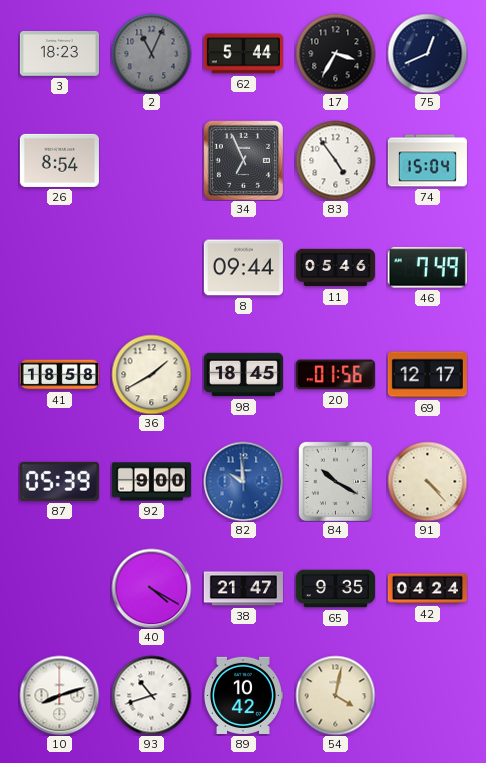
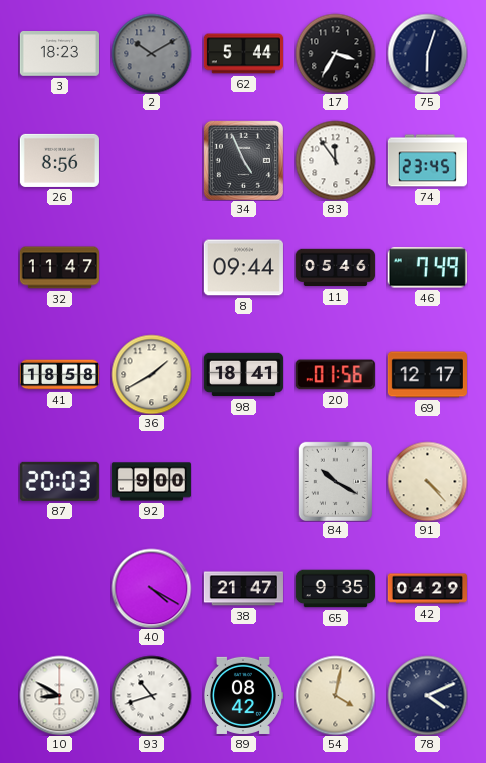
2: 11:04 -> 10:10 (151, 53)
75: 12:41 -> 6:03 (427, 53)
26: 8:54 -> 8:56 (59, 160)
34: 6:56 -> 4:56 (243, 160)
83: 4:54 -> 11:54 (335, 160)
74: 15:04 -> 23:45 (427, 161)
32: none -> 11:47 (59, 268)
98: 18:45 -> 18:41 (243, 375)
87: 05:39 -> 20:03 (59, 481)
82: 9:59 -> none (243, 481)
42: 04:24 -> 04:29 (427, 589)
10: 8:12 -> 8:50 (59, 695)
89: 10:42 -> 08:42 (243, 695)
78: none -> 4:11 (427, 695)
